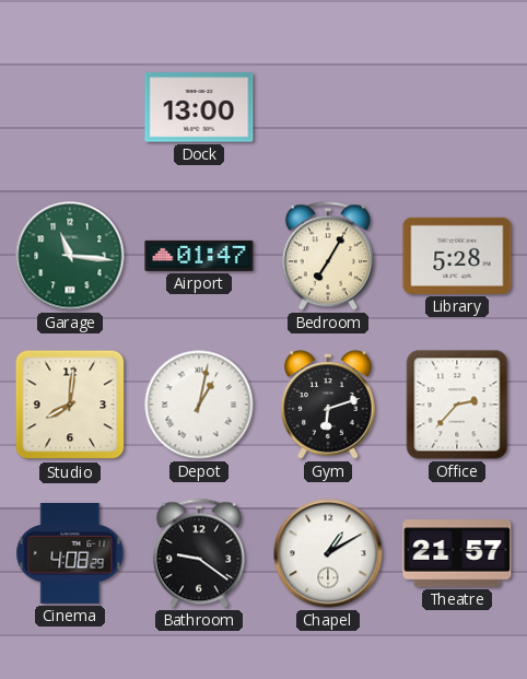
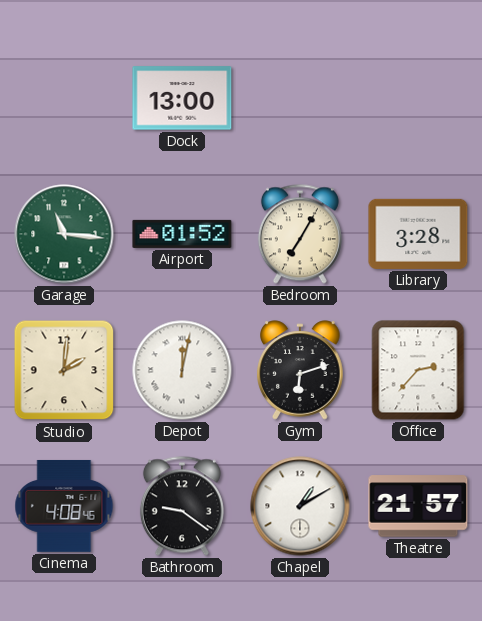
Airport: 01:47 -> 01:52 (182, 234)
Library: 5:28 -> 3:28 (418, 234)
Studio: 8:01 -> 2:01 (64, 370)
Depot: 1:02 -> 12:02 (182, 370)
Cinema: 4:08:29 -> 4:08:46 (64, 506)
